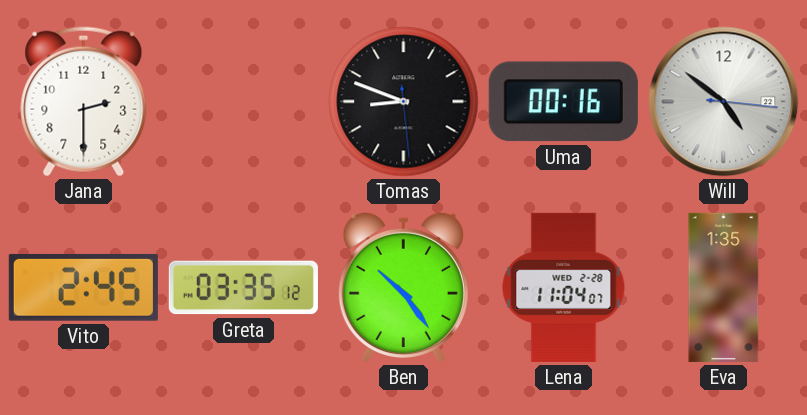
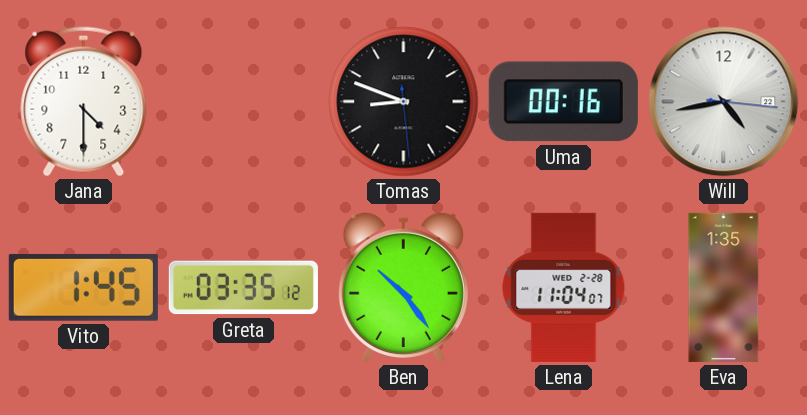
Jana: 2:30 -> 4:30 (84, 102)
Will: 4:51 -> 4:43 (724, 102)
Vito: 2:45 -> 1:45 (83, 287)
